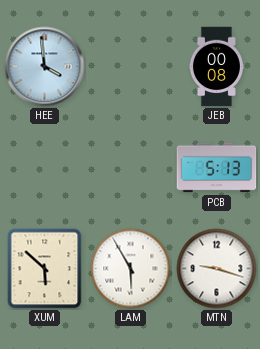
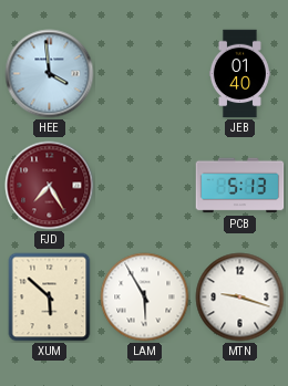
JEB: 00:08 -> 01:40 (239, 74)
FJD: none -> 7:25 (50, 186)
